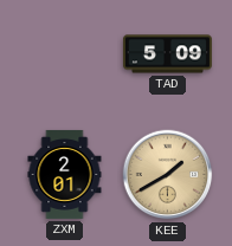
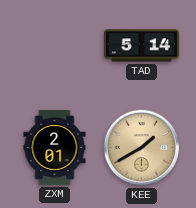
TAD: 5:09 -> 5:14 (141, 46)
